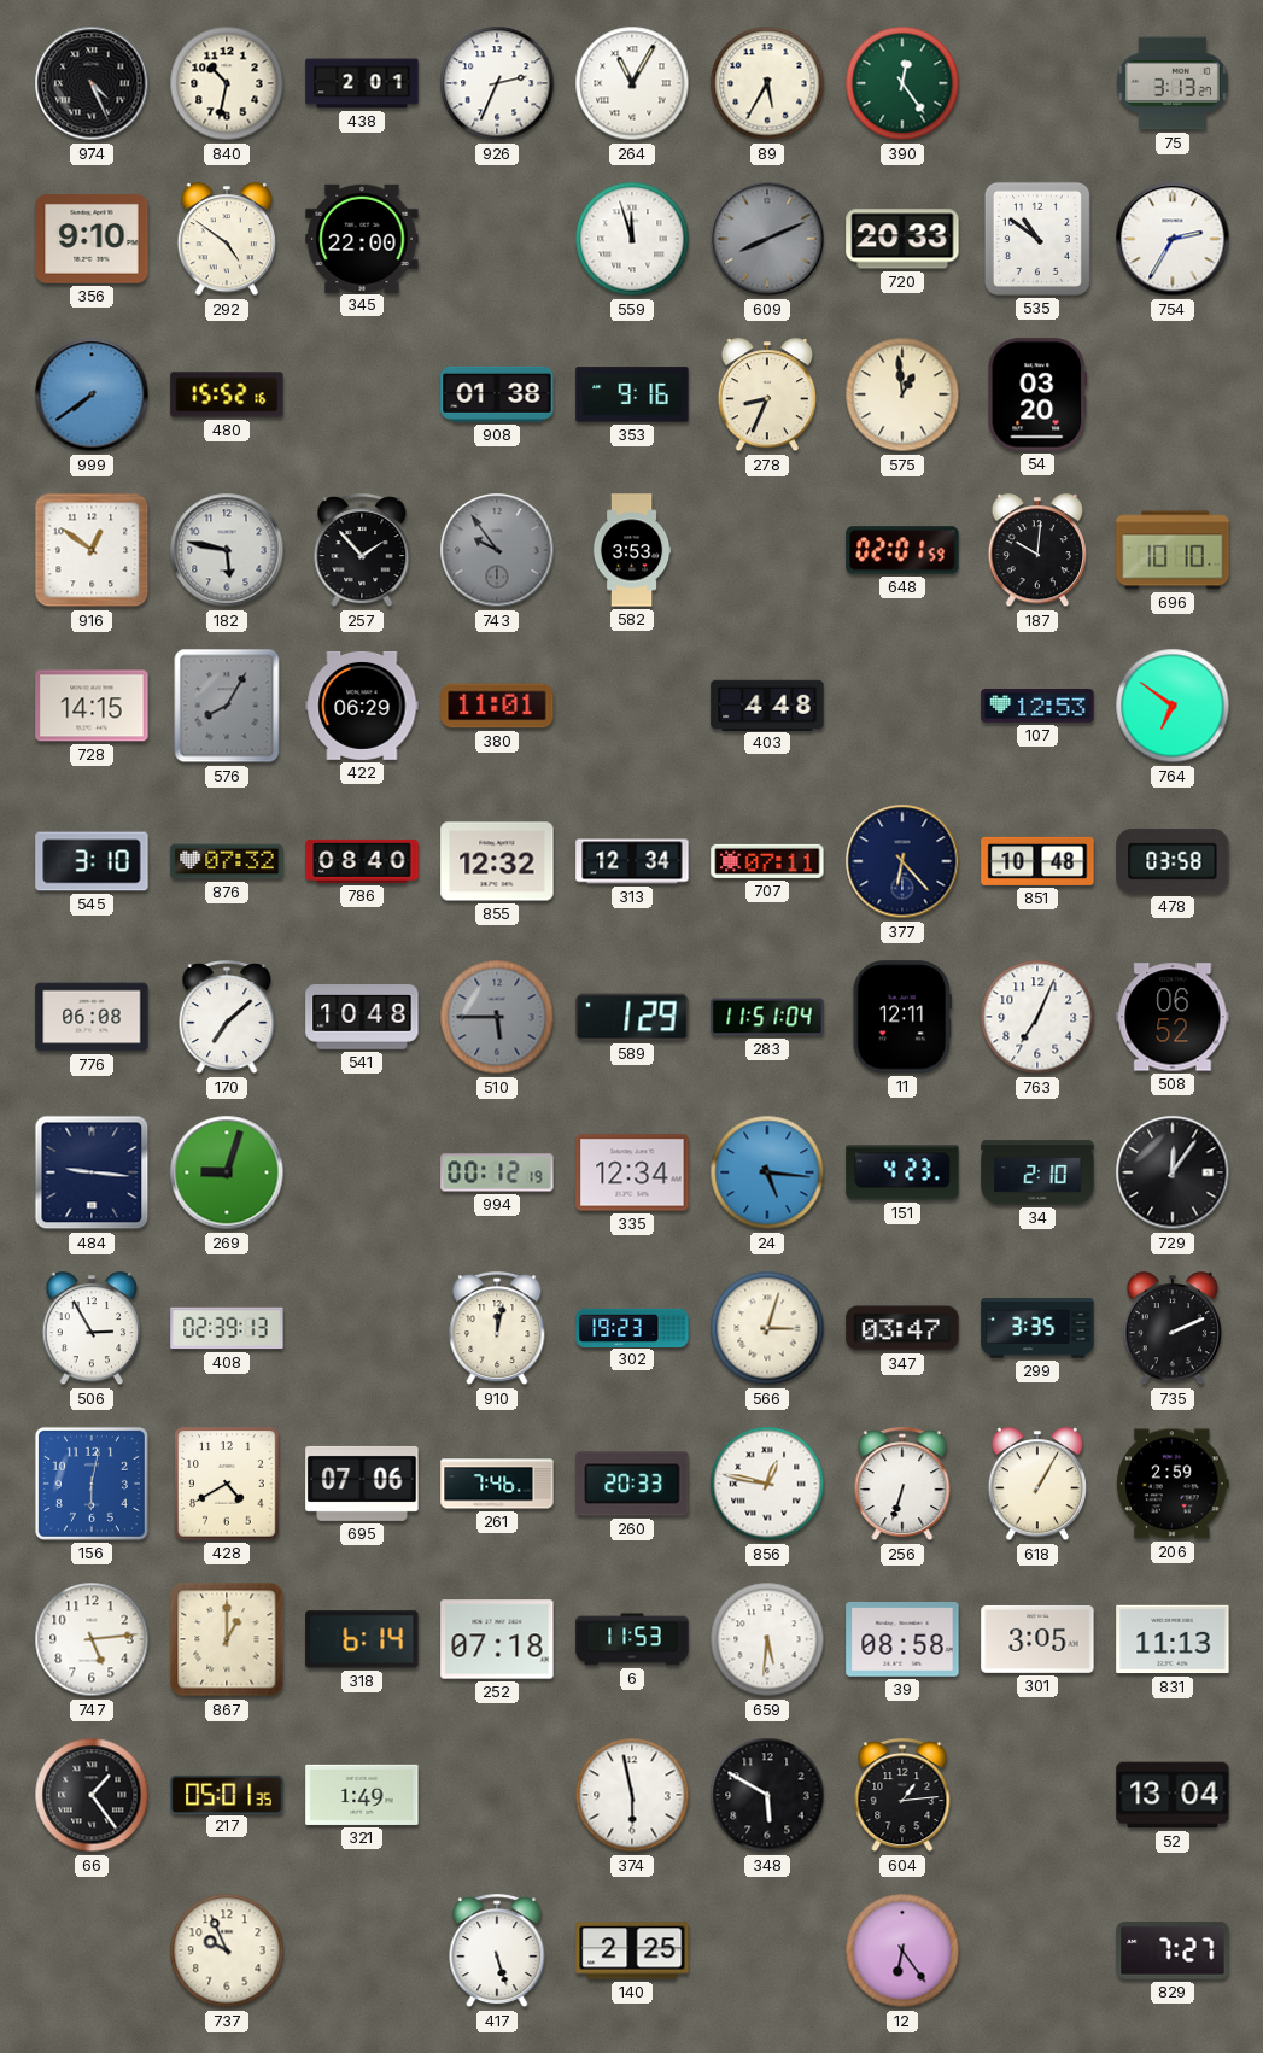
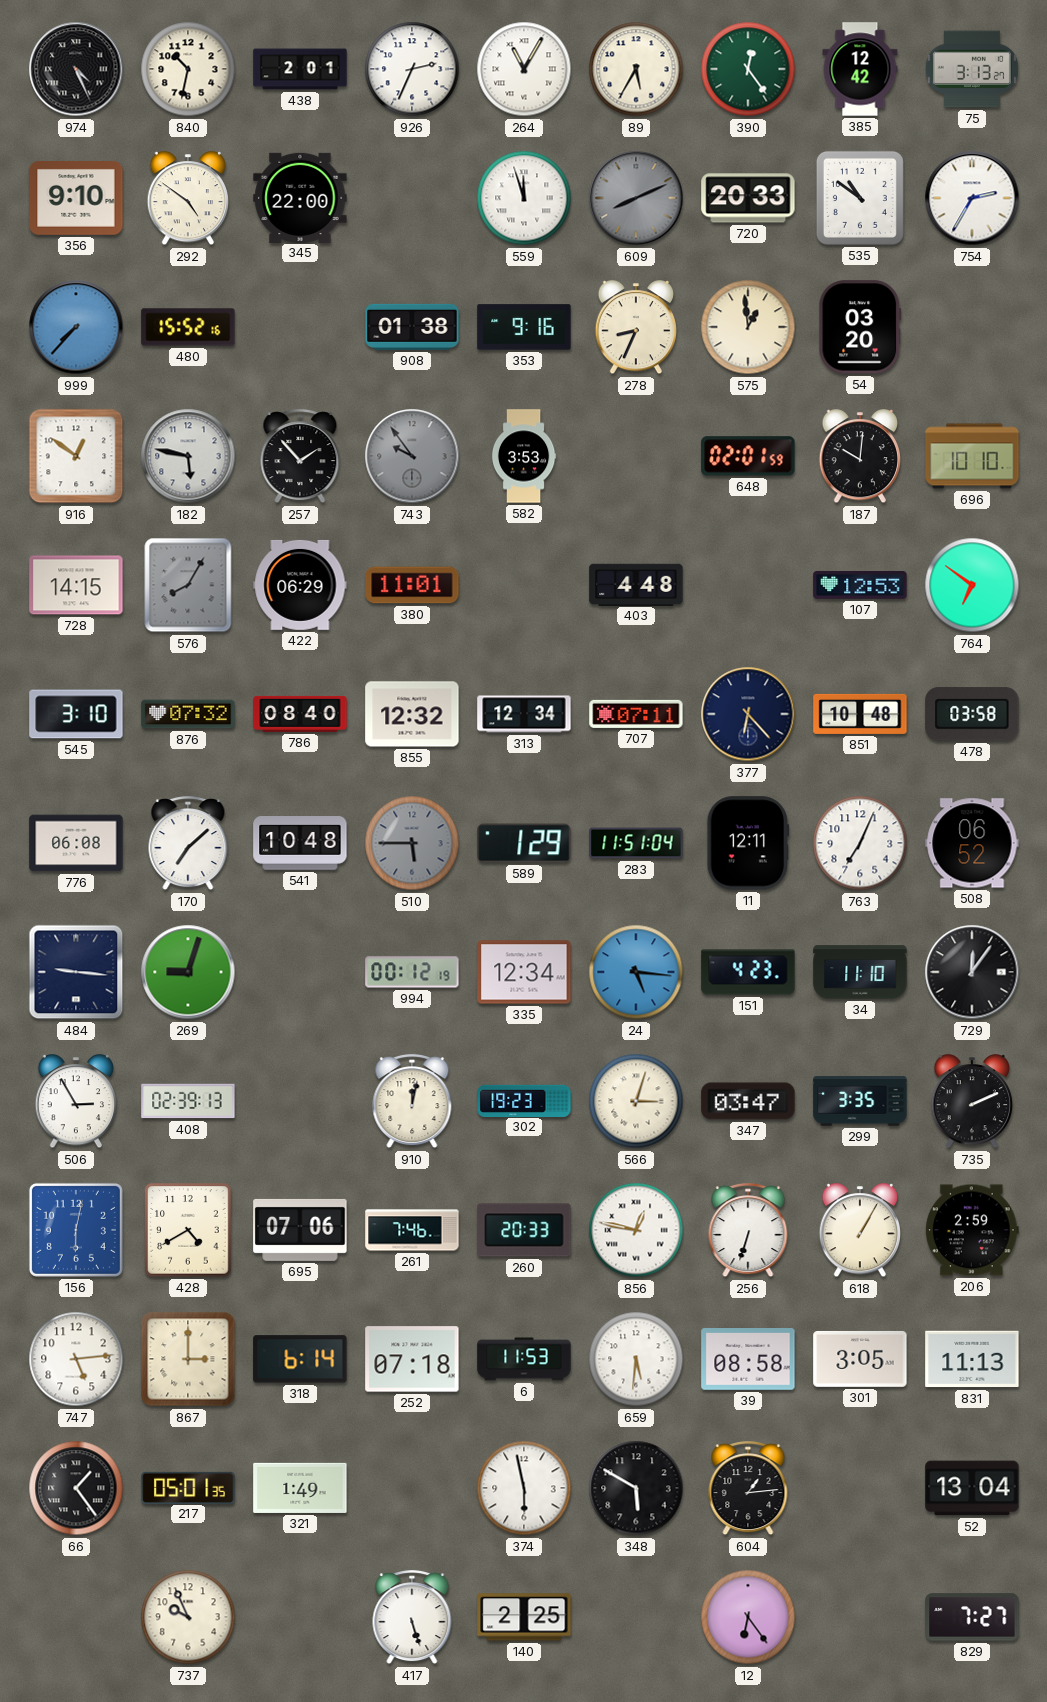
385: none -> 12:42 (860, 69)
999: 7:39 -> 7:37 (76, 327)
34: 2:10 -> 11:10 (860, 972)
867: 1:00 -> 3:00 (188, 1359)
